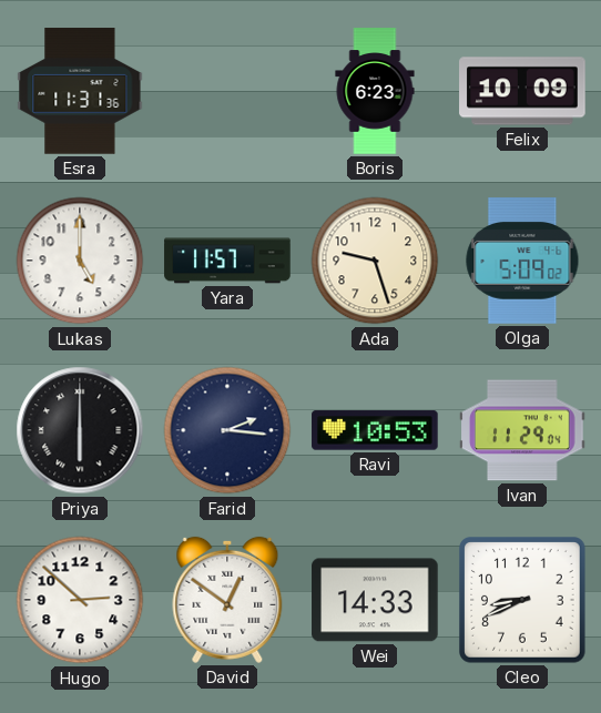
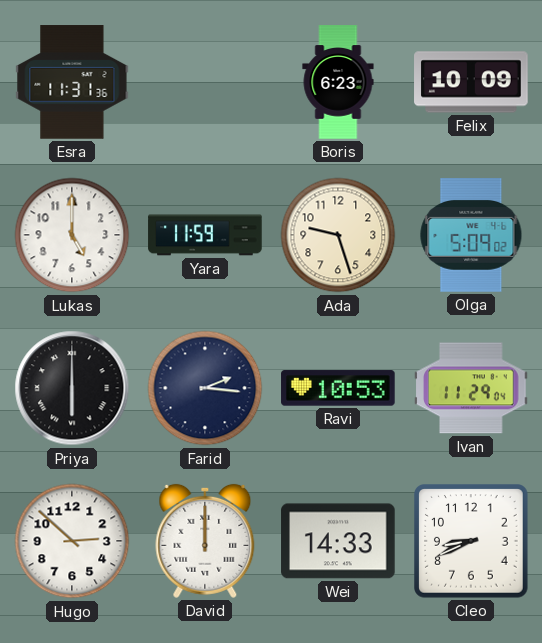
Yara: 11:57 -> 11:59 (205, 235)
David: 12:51 -> 12:00 (205, 541)
